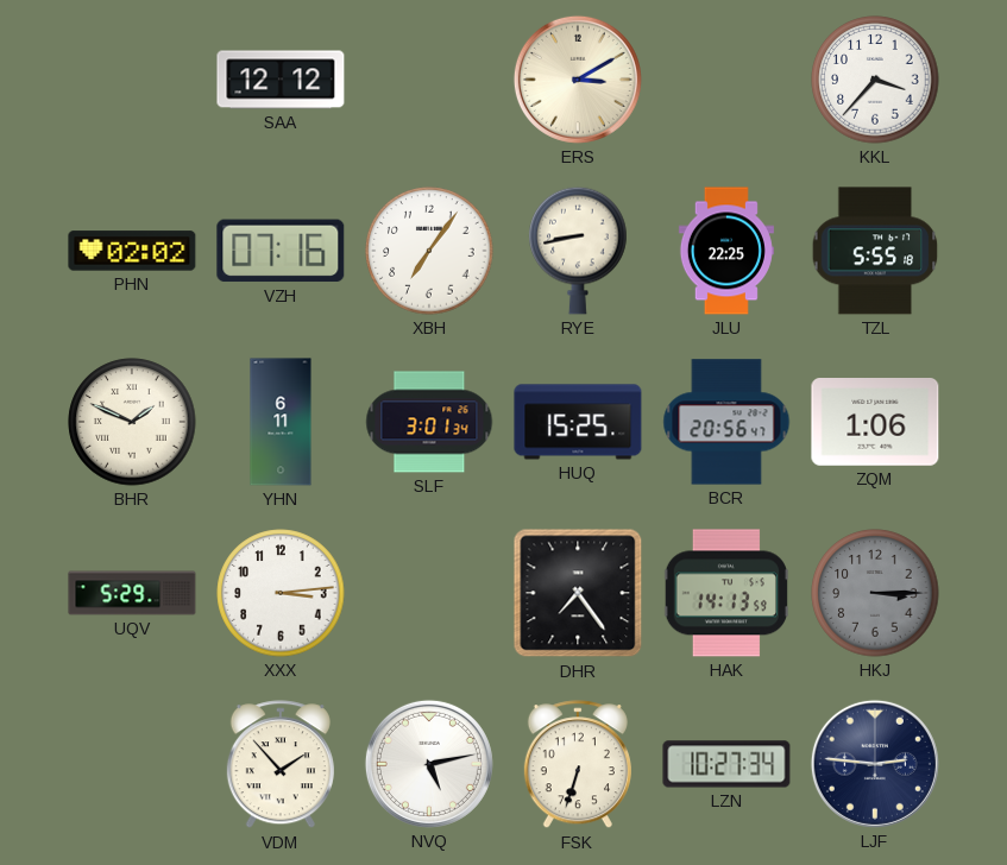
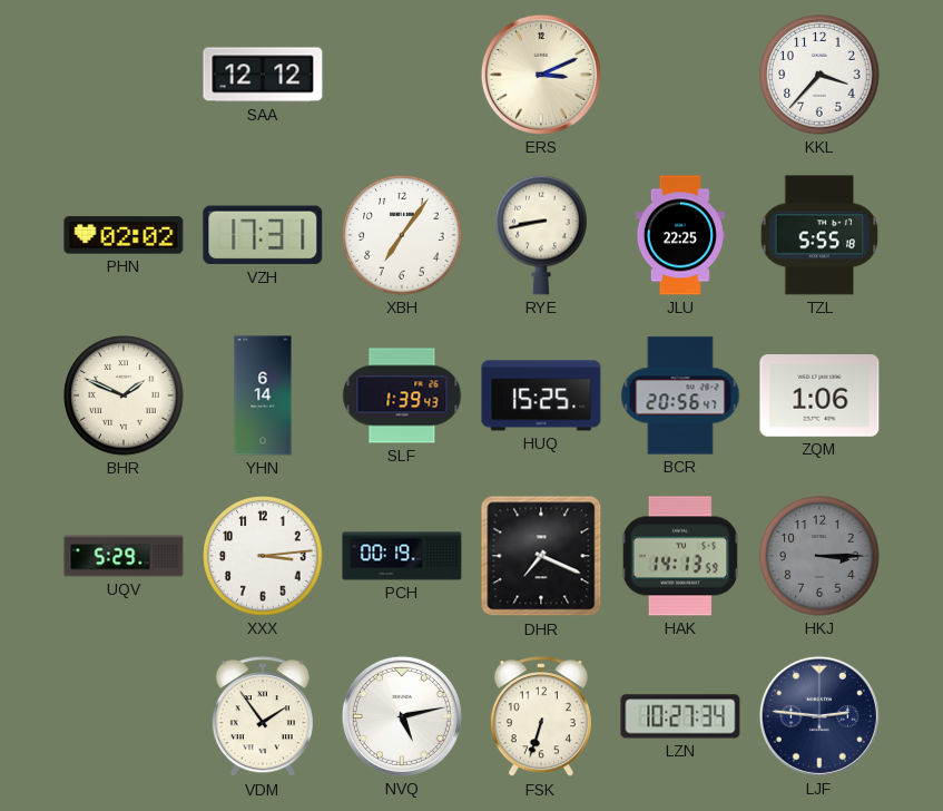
ERS: 3:10 -> 3:11 (541, 75)
VZH: 07:16 -> 17:31 (263, 235)
YHN: 6:11 -> 6:14 (263, 395)
SLF: 3:01 -> 1:39 (402, 395)
PCH: none -> 00:19 (402, 556)
DHR: 7:24 -> 7:19 (541, 556)
VDM: 1:53 -> 1:54 (263, 717)
